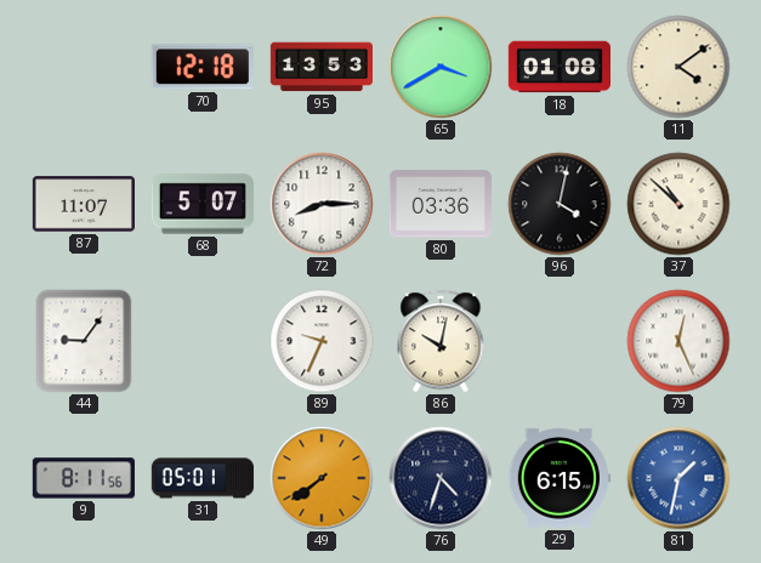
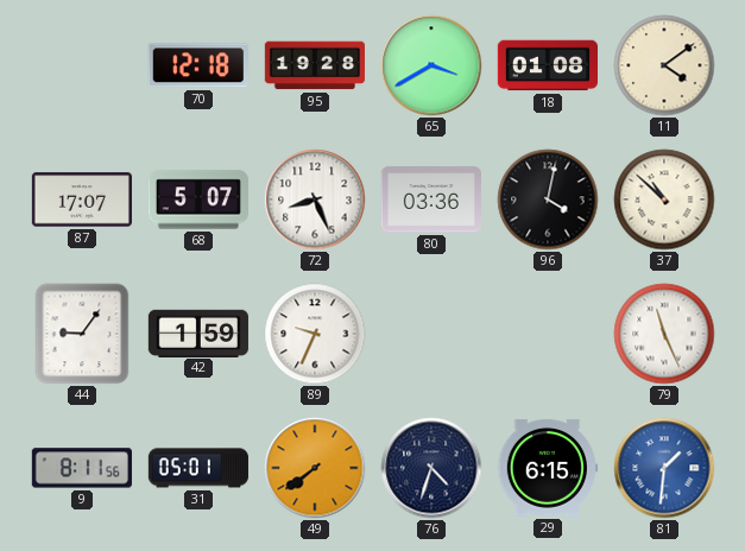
95: 13:53 -> 19:28 (314, 65)
87: 11:07 -> 17:07 (82, 199)
72: 8:15 -> 8:26 (315, 199)
42: none -> 1:59 (198, 332)
86: 10:02 -> none (441, 341)
79: 12:26 -> 11:26 (664, 334)
81: 1:32 -> 1:31 (664, 468)
